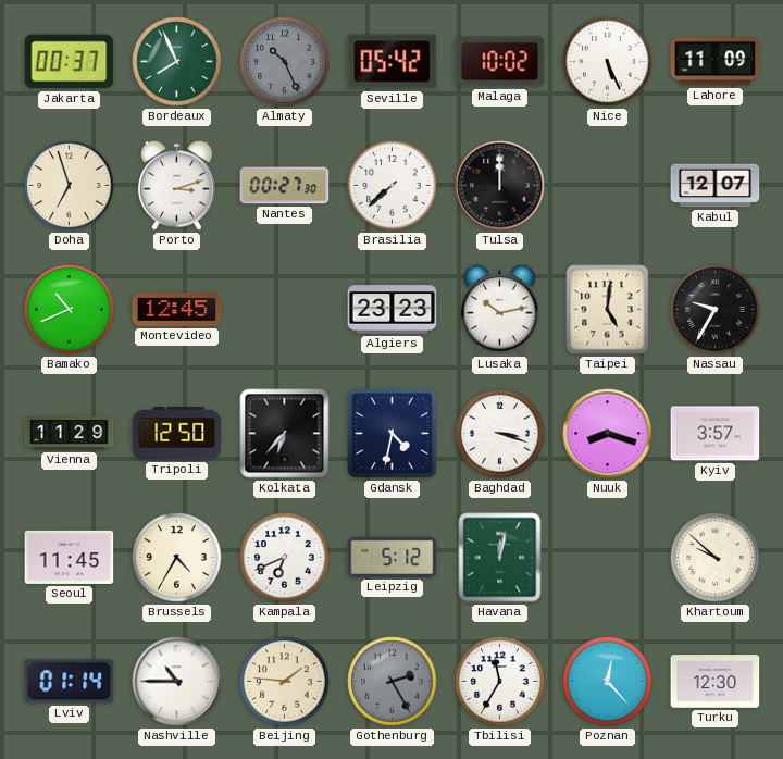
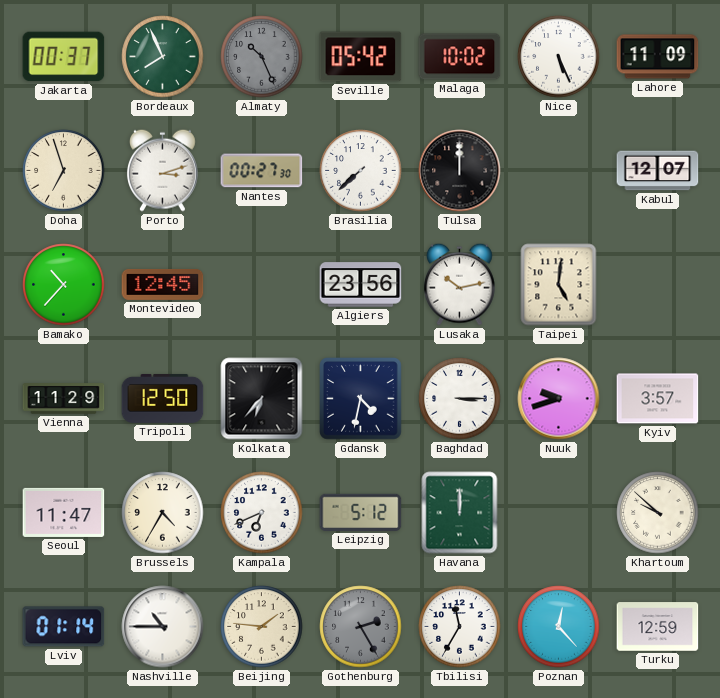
Bamako: 10:41 -> 10:37 (64, 285)
Algiers: 23:23 -> 23:56 (361, 285)
Nassau: 9:35 -> none (716, 310)
Baghdad: 3:18 -> 3:15 (460, 399)
Nuuk: 8:18 -> 9:42 (559, 399)
Seoul: 11:45 -> 11:47 (64, 512)
Havana: 12:02 -> 12:00 (460, 513)
Turku: 12:30 -> 12:59 (658, 627)
